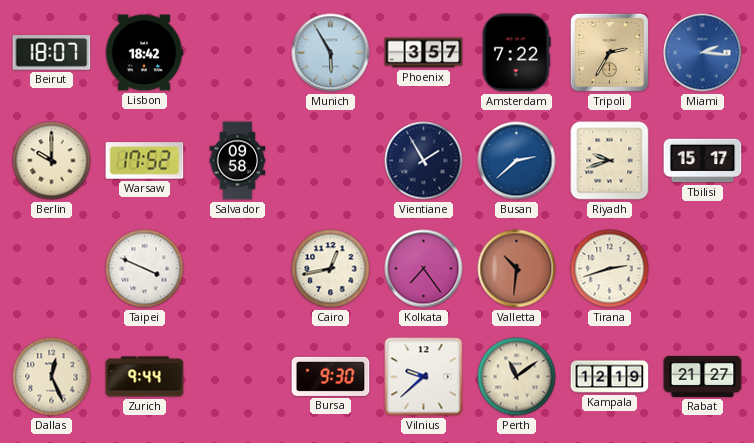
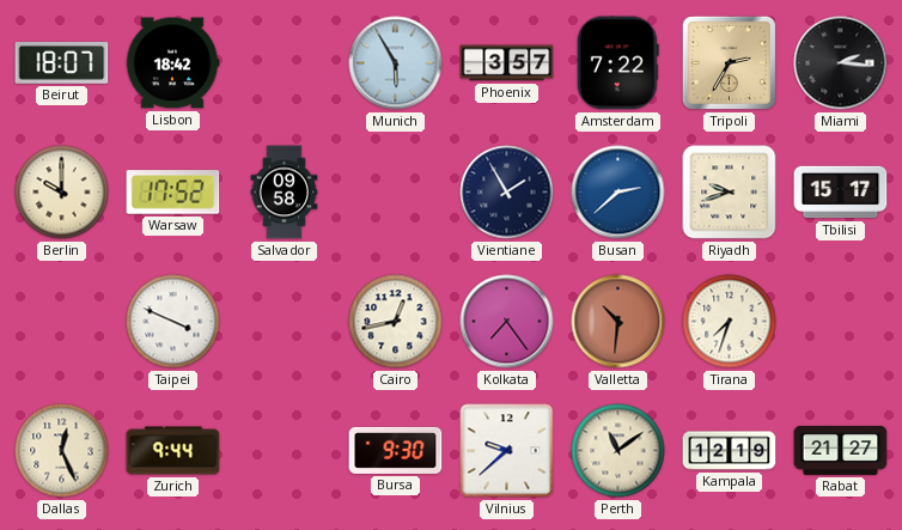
Miami dial: blue -> black (841, 63)
Tirana: 2:42 -> 7:33 (730, 322)
